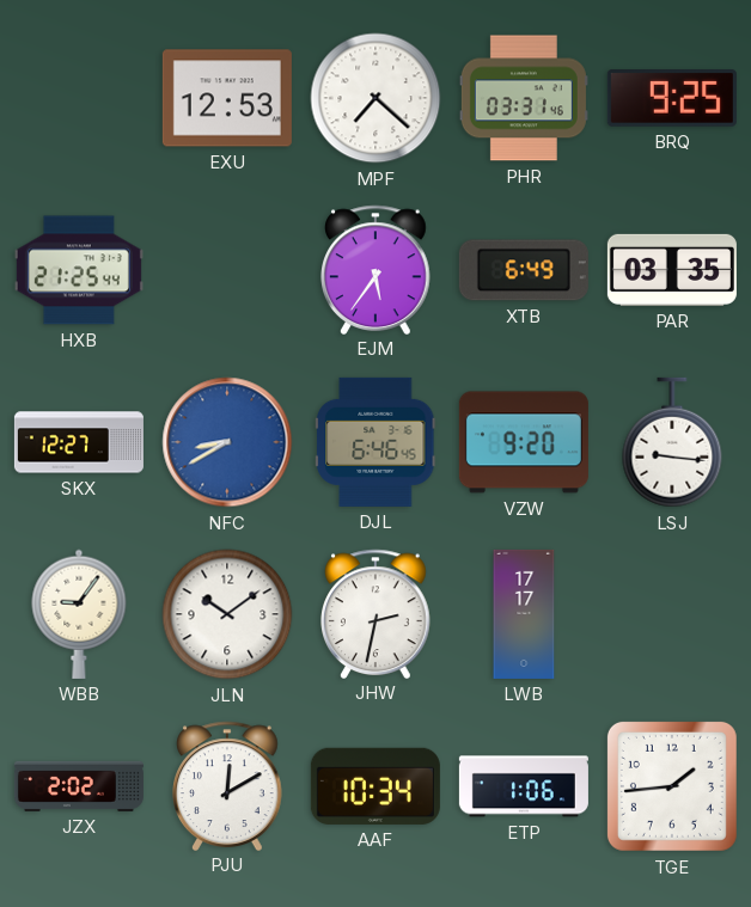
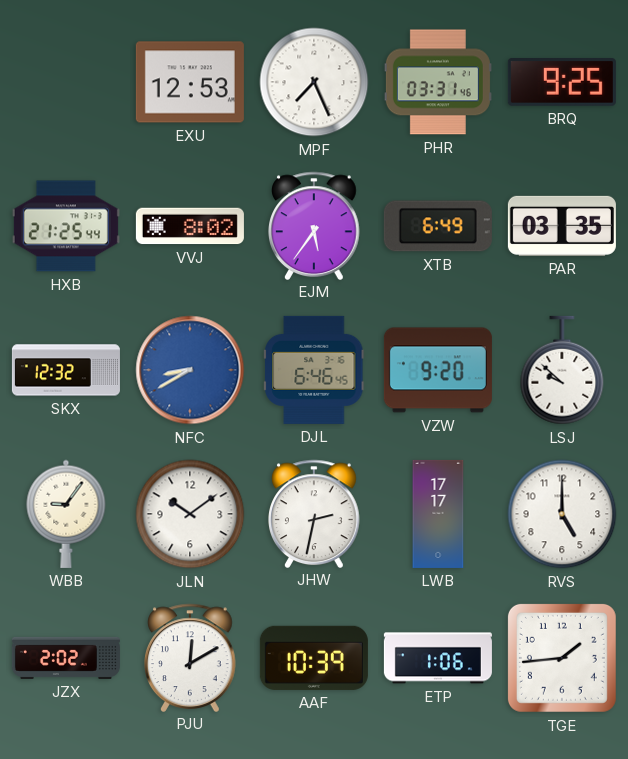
MPF: 7:22 -> 7:26 (314, 82)
VVJ: none -> 8:02 (190, 226)
SKX: 12:27 -> 12:32 (66, 370)
LSJ: 9:16 -> 9:52 (562, 370)
RVS: none -> 5:00 (562, 514)
AAF: 10:34 -> 10:39 (314, 658)
